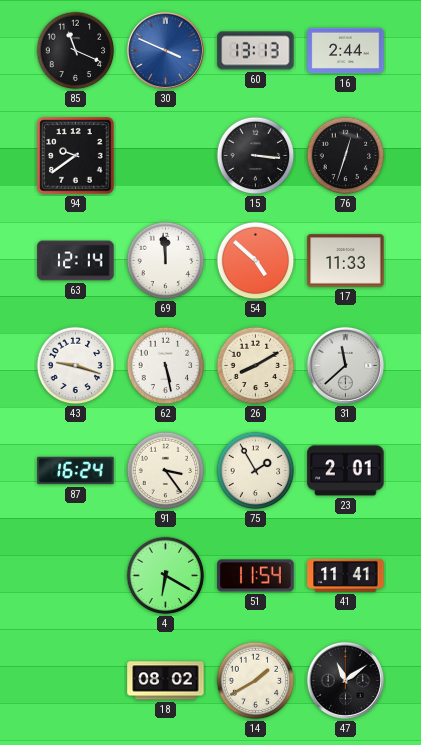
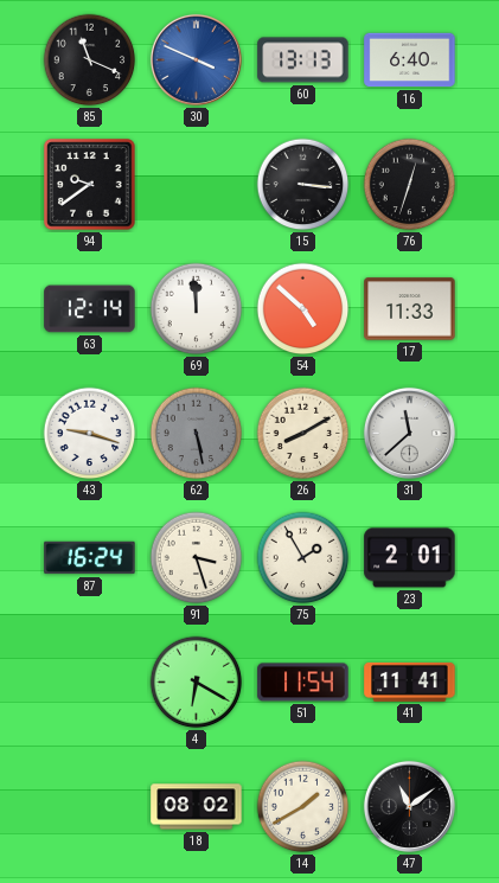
16: 2:44 -> 6:40 (410, 60)
62 dial: white -> grey (197, 434)
91: 3:24 -> 3:27 (197, 558)
